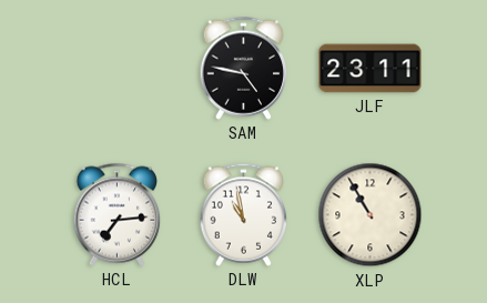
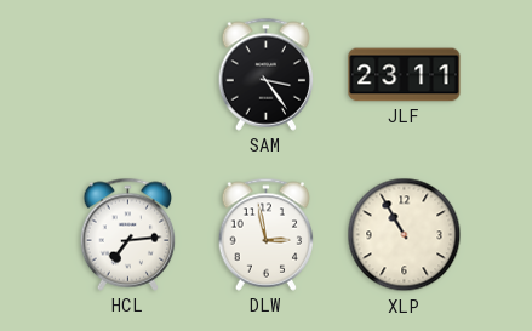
SAM: 4:47 -> 3:24 (267, 74)
DLW: 10:58 -> 2:58 (267, 234)
